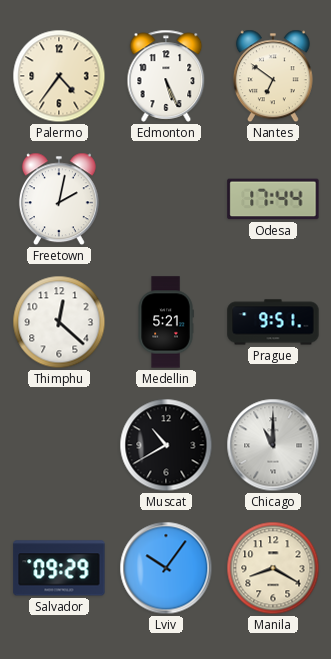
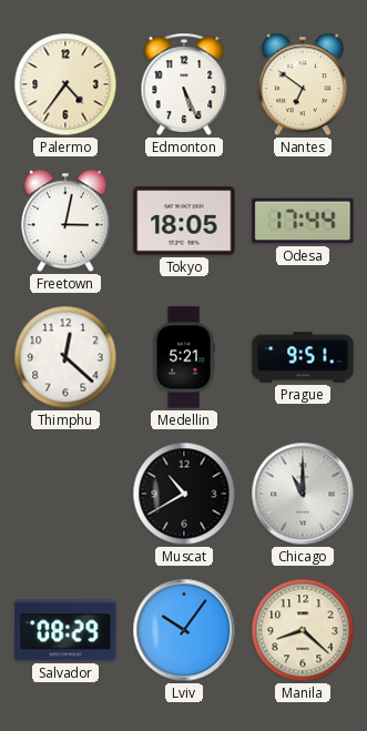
Freetown: 2:02 -> 3:02 (65, 221)
Tokyo: none -> 18:05 (184, 221)
Salvador: 09:29 -> 08:29 (65, 630)
Manila: 8:20 -> 8:22 (303, 630)
